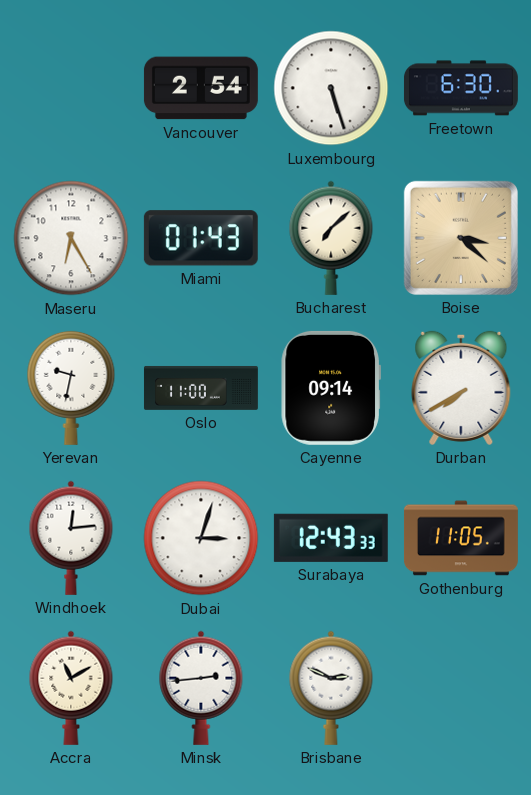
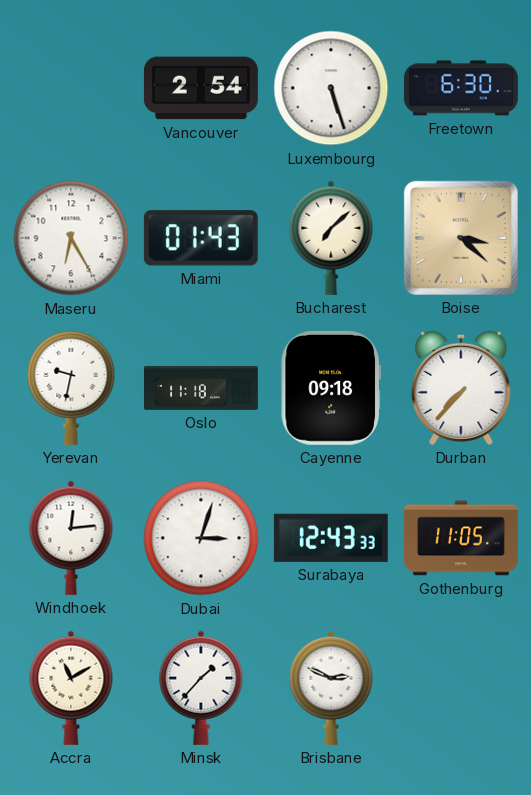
Oslo: 11:00 -> 11:18 (201, 388)
Cayenne: 09:14 -> 09:18 (331, 388)
Durban: 7:40 -> 7:37 (461, 388)
Minsk: 2:44 -> 1:37 (201, 688)
